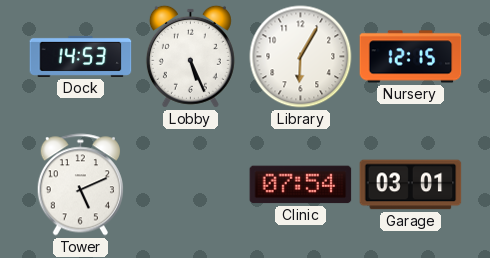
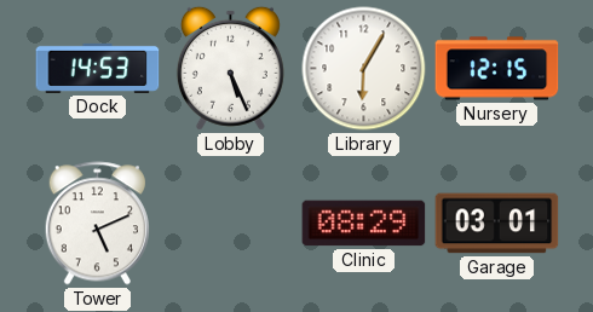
Clinic: 07:54 -> 08:29 (364, 224)
